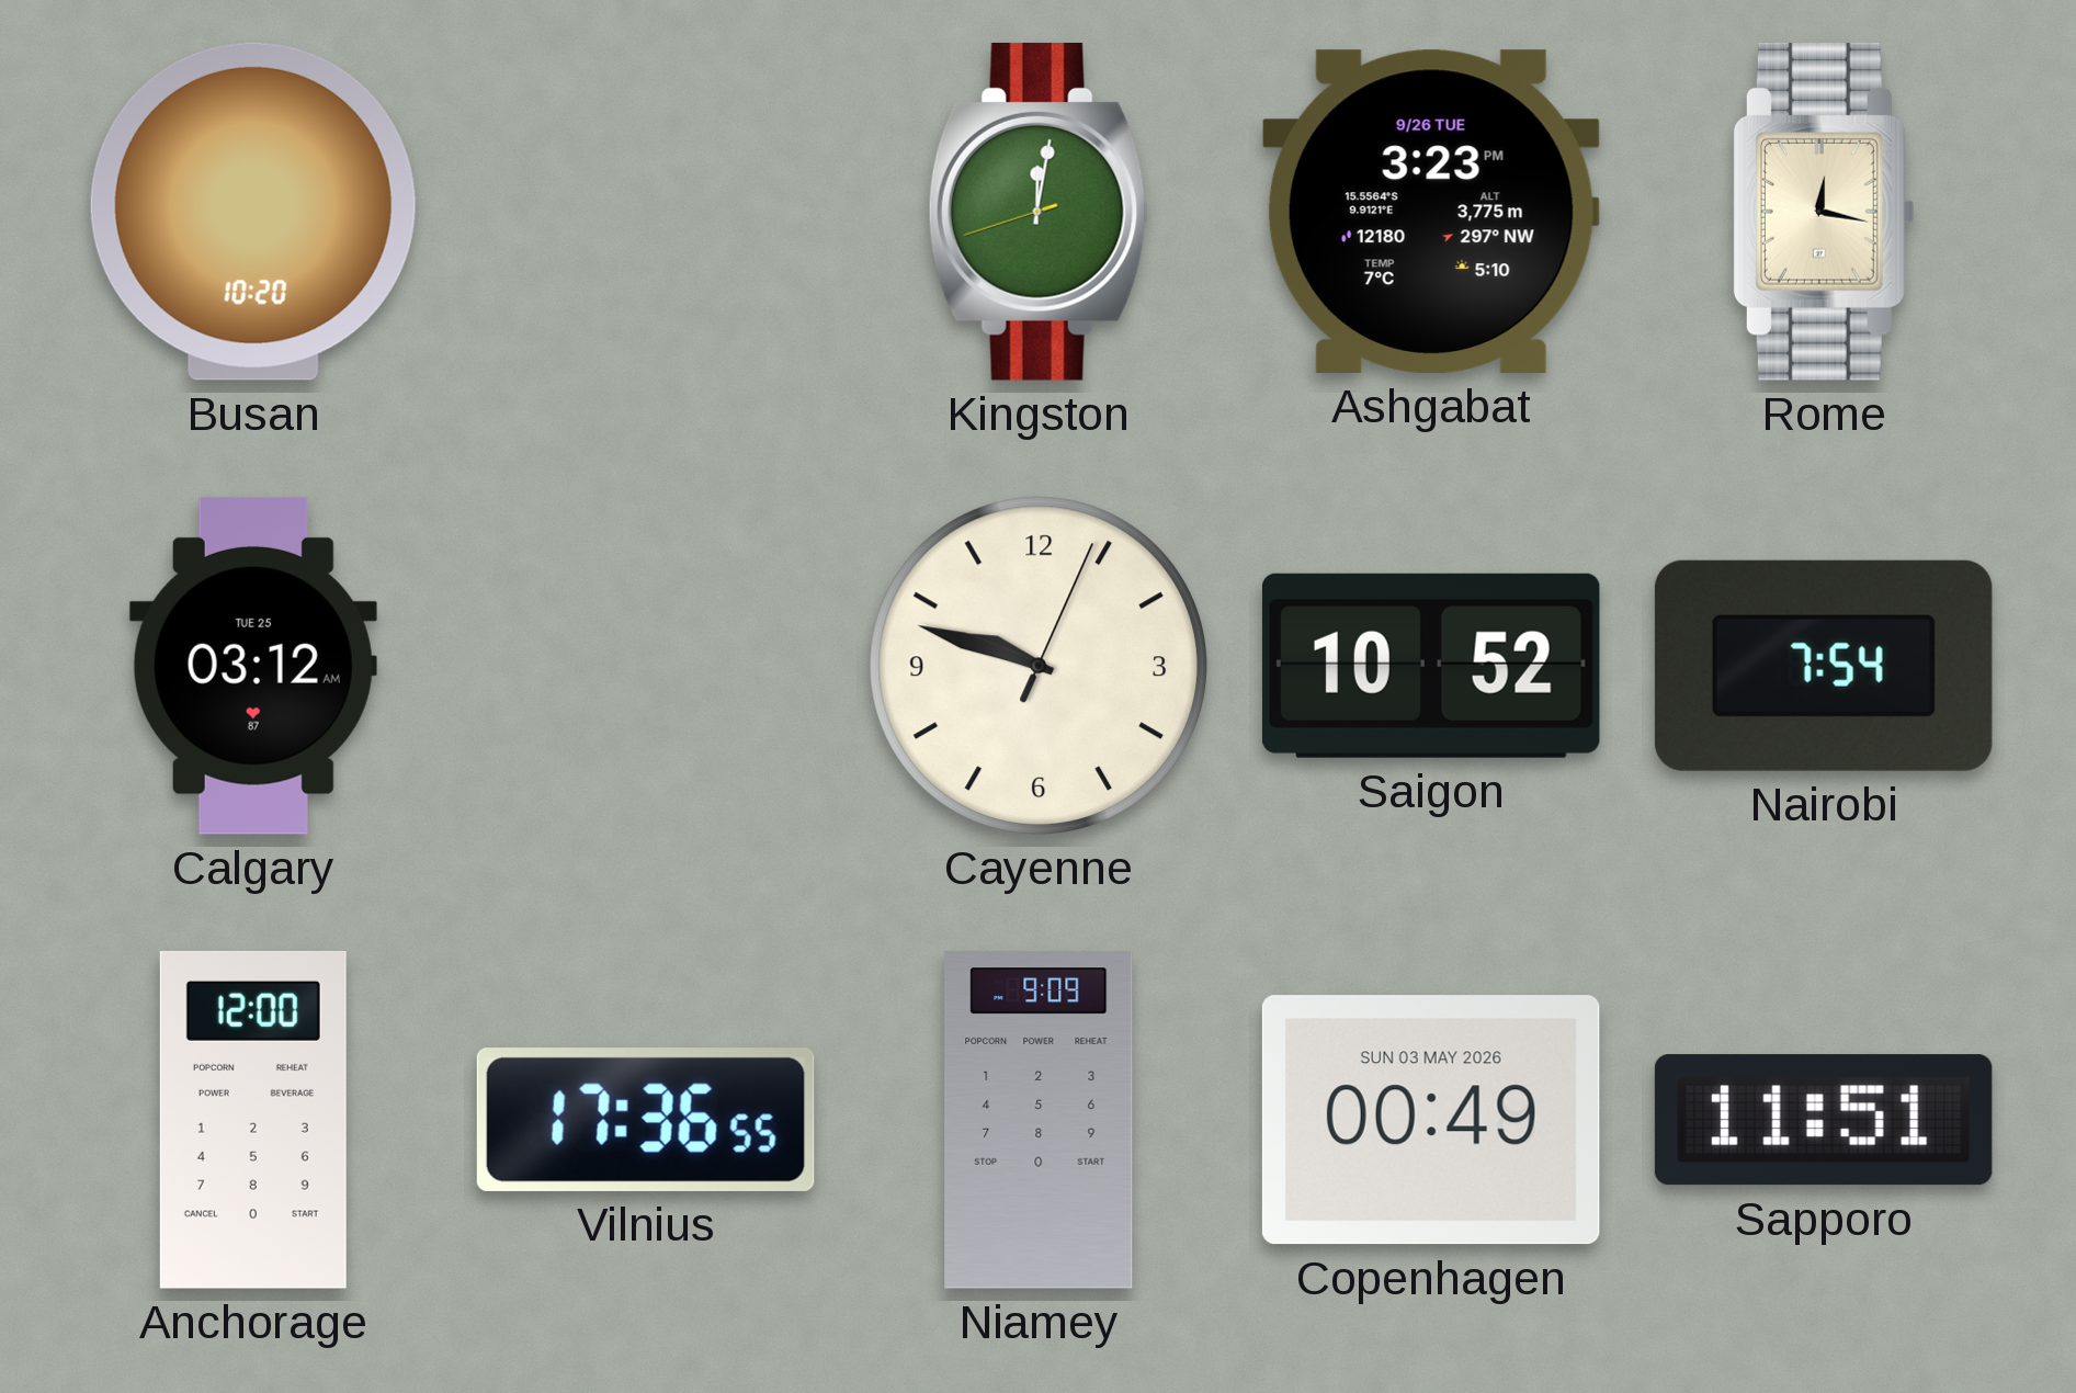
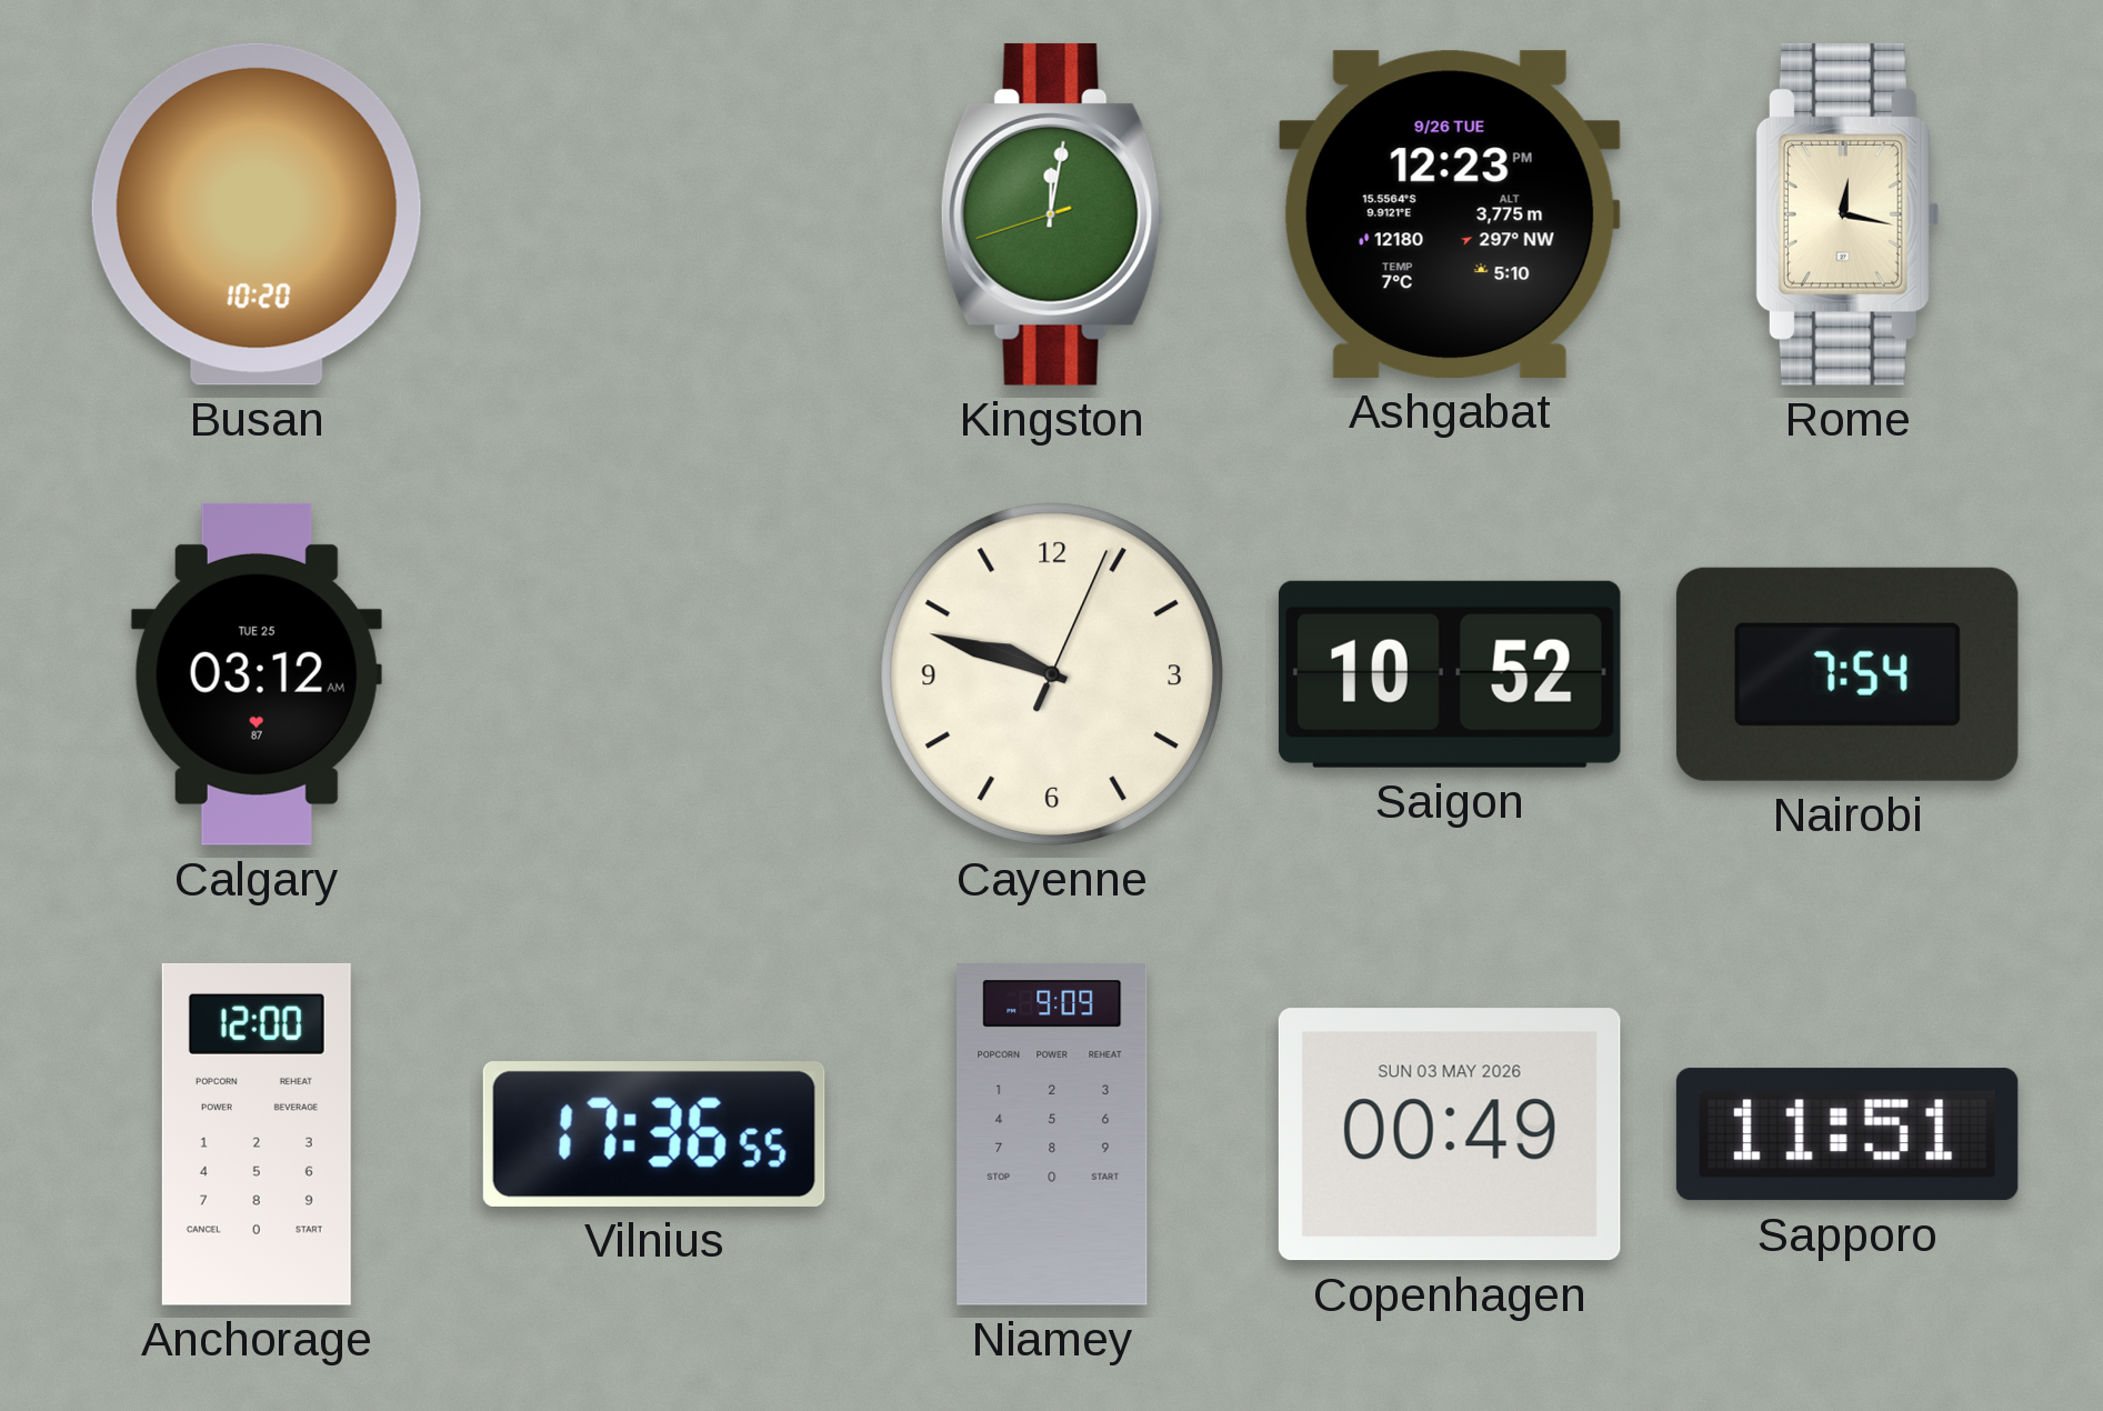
Ashgabat: 3:23 -> 12:23 (1450, 214)
